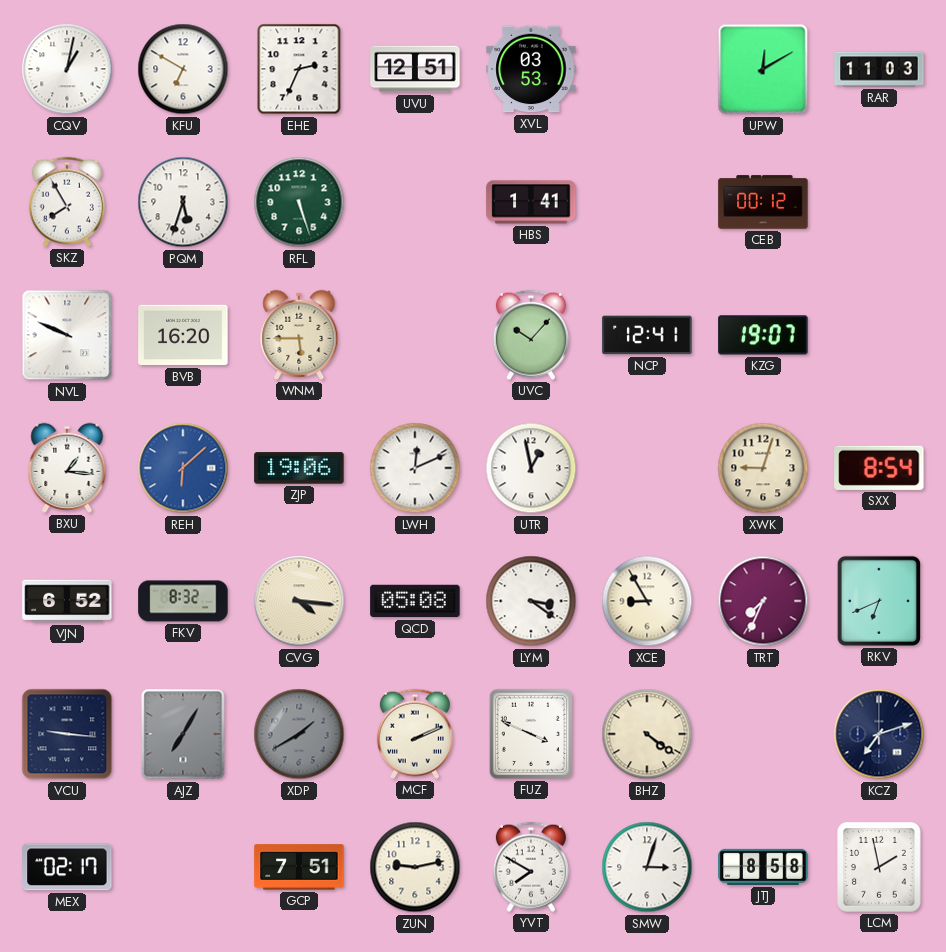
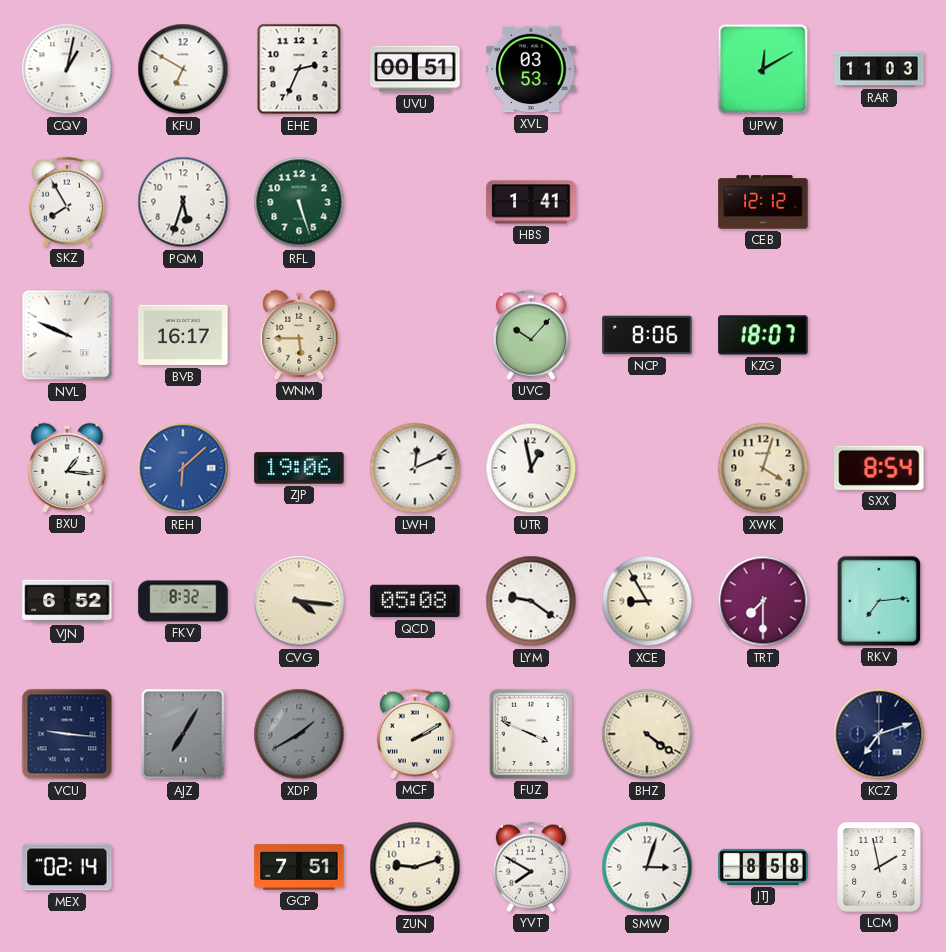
UVU: 12:51 -> 00:51 (415, 69)
CEB: 00:12 -> 12:12 (763, 202)
BVB: 16:20 -> 16:17 (183, 335)
NCP: 12:41 -> 8:06 (647, 335)
KZG: 19:07 -> 18:07 (763, 335)
XWK: 9:03 -> 4:03 (763, 468)
LYM: 3:21 -> 9:21 (531, 601)
TRT: 7:34 -> 7:30 (763, 601)
RKV: 6:41 -> 7:14 (879, 601)
MCF: 2:11 -> 2:10 (415, 734)
MEX: 02:17 -> 02:14 (67, 867)
ZUN: 9:13 -> 9:12 (415, 867)
